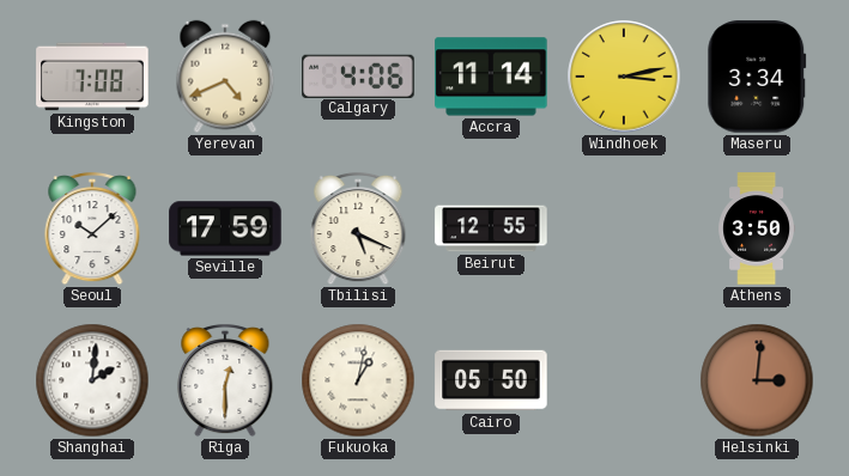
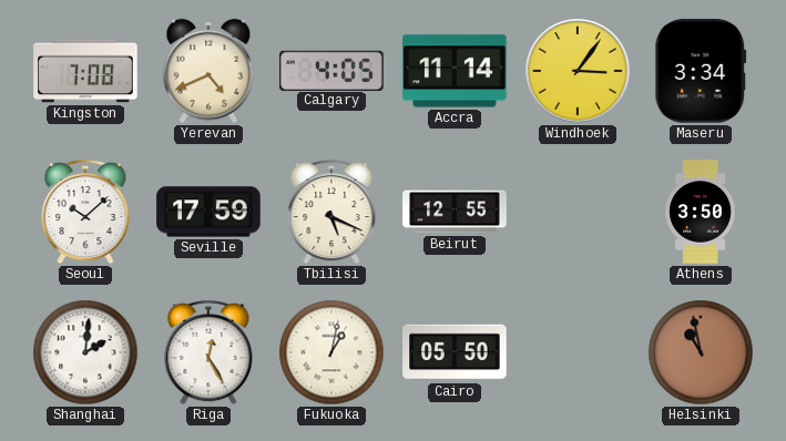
Calgary: 4:06 -> 4:05 (331, 70)
Windhoek: 3:13 -> 3:06 (578, 71)
Riga: 12:30 -> 12:25 (208, 352)
Helsinki: 3:01 -> 10:58 (701, 352)
